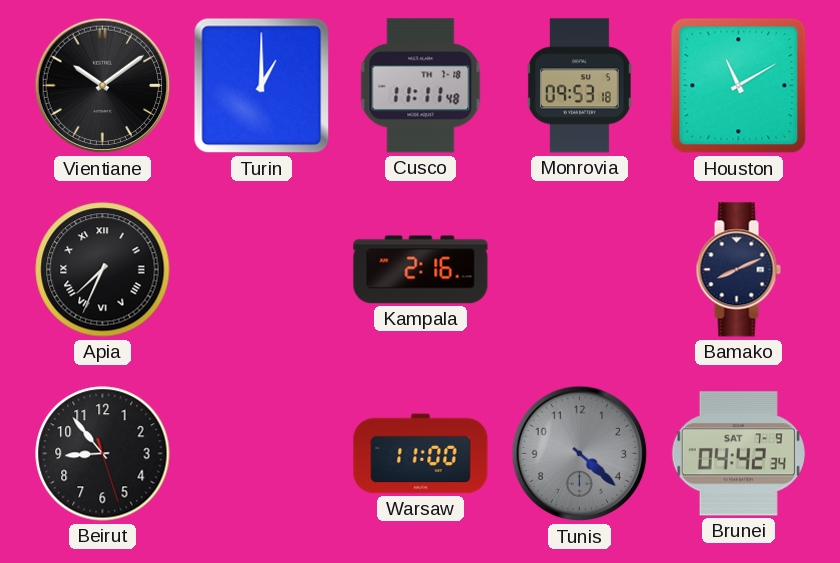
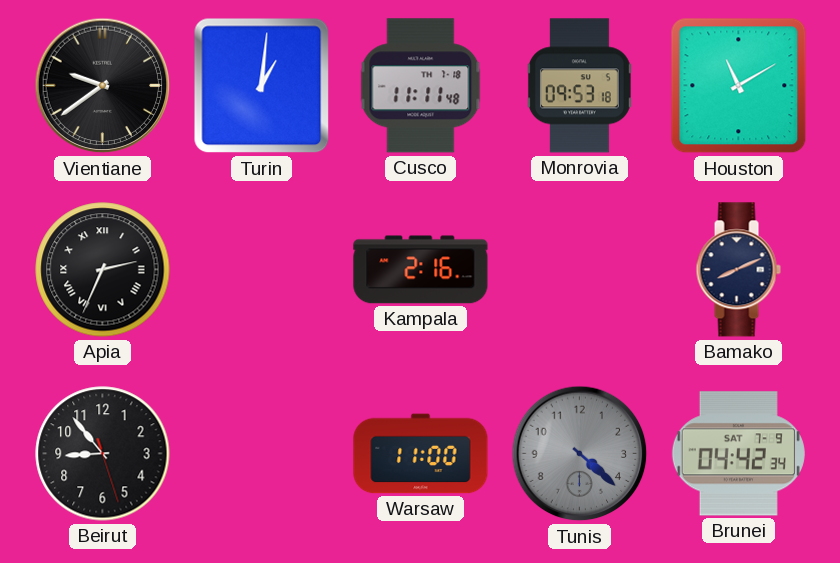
Vientiane: 10:09 -> 9:39 (103, 86)
Turin: 1:00 -> 1:01 (262, 86)
Apia: 7:34 -> 2:34 (103, 270)
